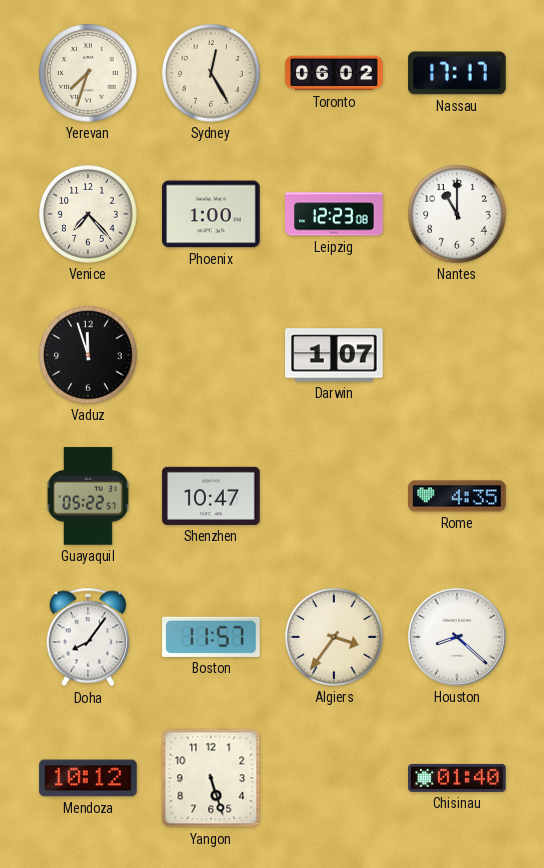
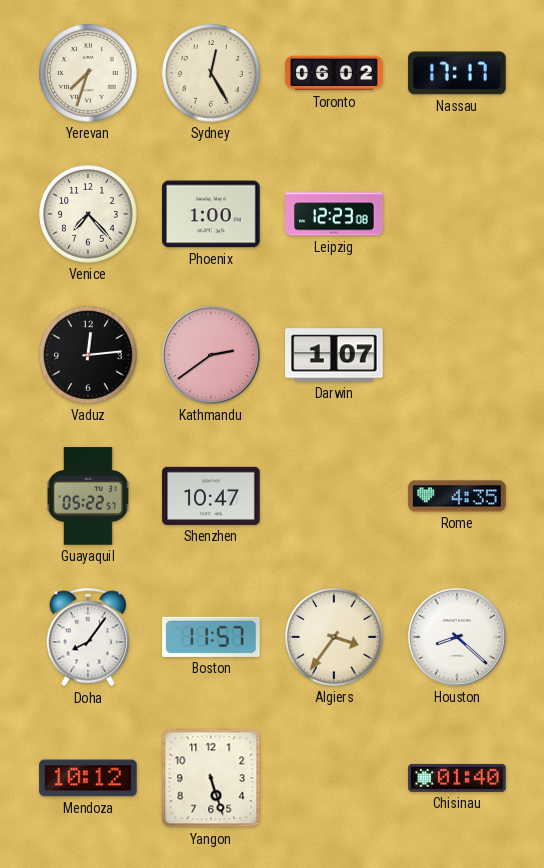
Nantes: 11:00 -> none (457, 214)
Vaduz: 11:57 -> 12:14 (88, 355)
Kathmandu: none -> 2:39 (211, 355)
